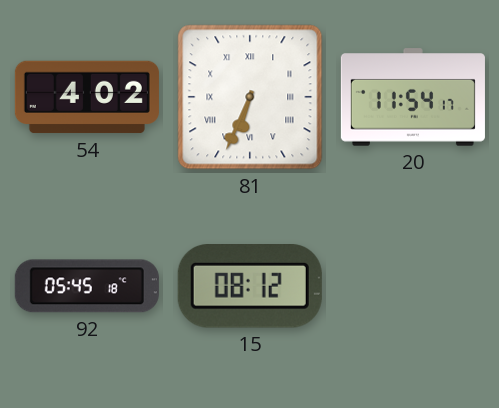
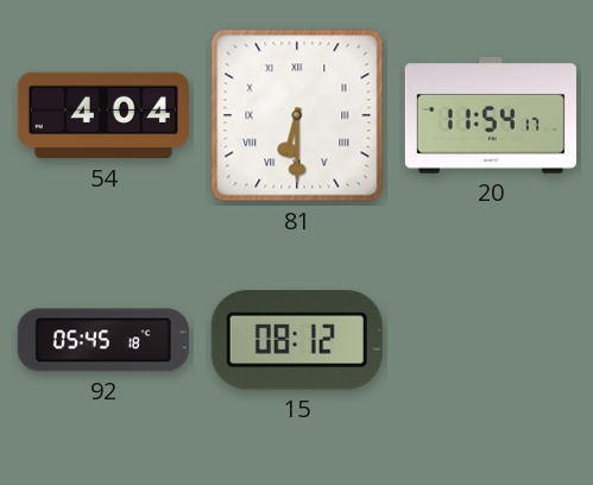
54: 4:02 -> 4:04 (103, 115)
81: 6:34 -> 6:30 (297, 115)
